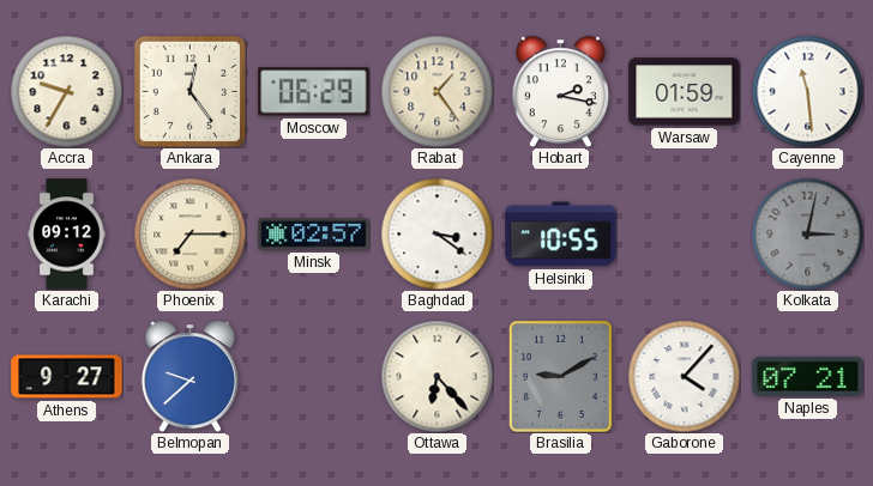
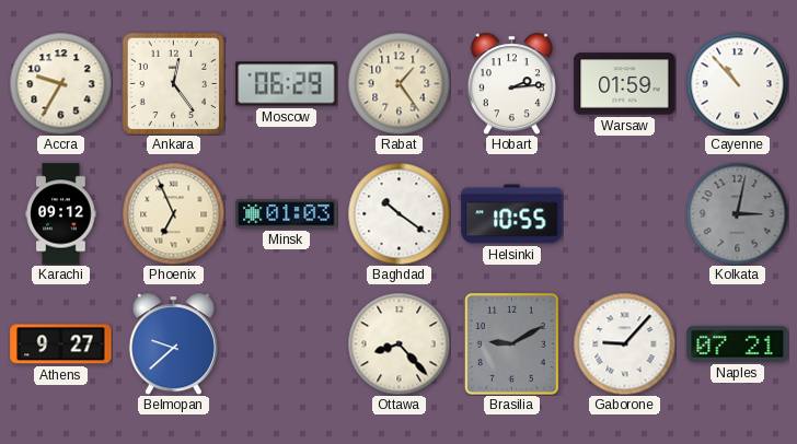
Hobart: 2:17 -> 2:14 (511, 83)
Cayenne: 11:29 -> 10:53 (737, 83)
Phoenix: 7:15 -> 6:56 (173, 213)
Minsk: 02:57 -> 01:03 (287, 214)
Baghdad: 3:21 -> 10:21 (399, 213)
Ottawa: 6:23 -> 8:23 (399, 343)
Gaborone: 4:07 -> 9:07 (624, 343)
